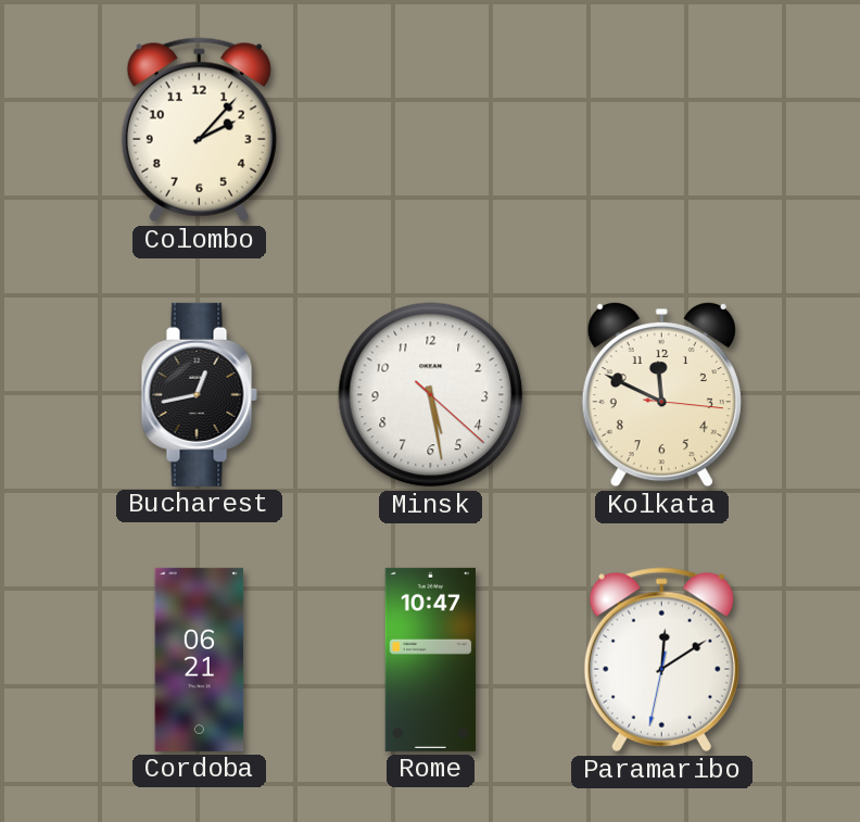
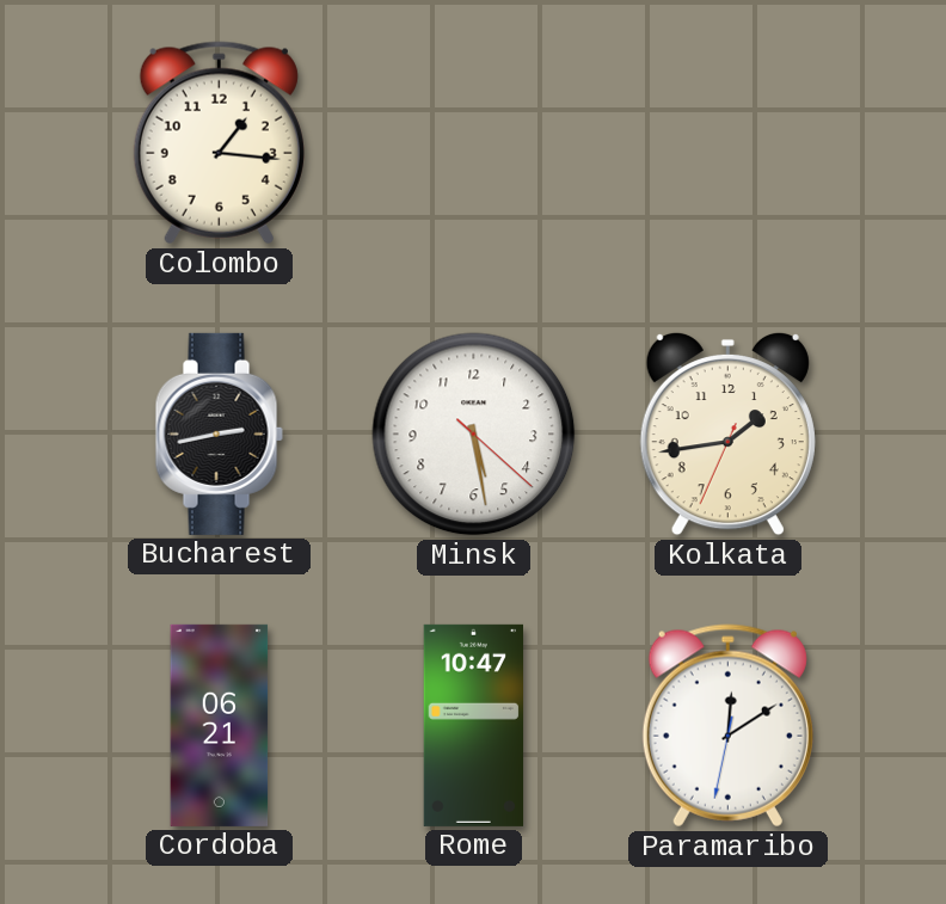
Colombo: 2:07 -> 1:16 (219, 143)
Bucharest: 12:43 -> 2:43 (219, 433)
Kolkata: 11:49 -> 1:43 (727, 433)
